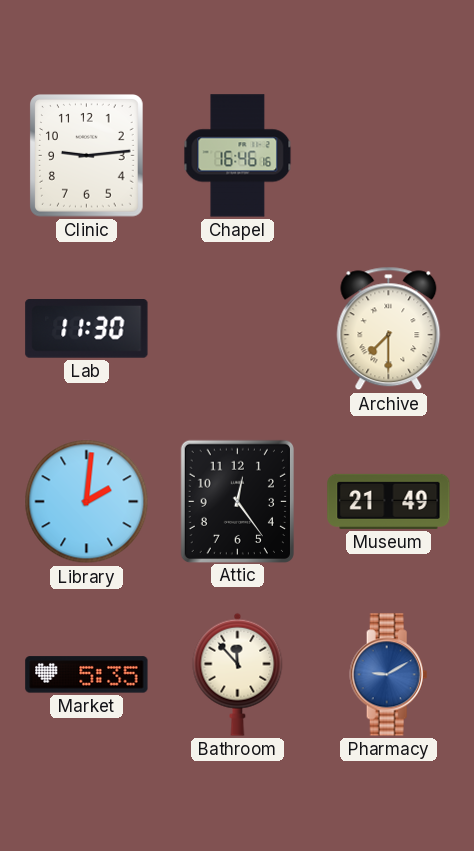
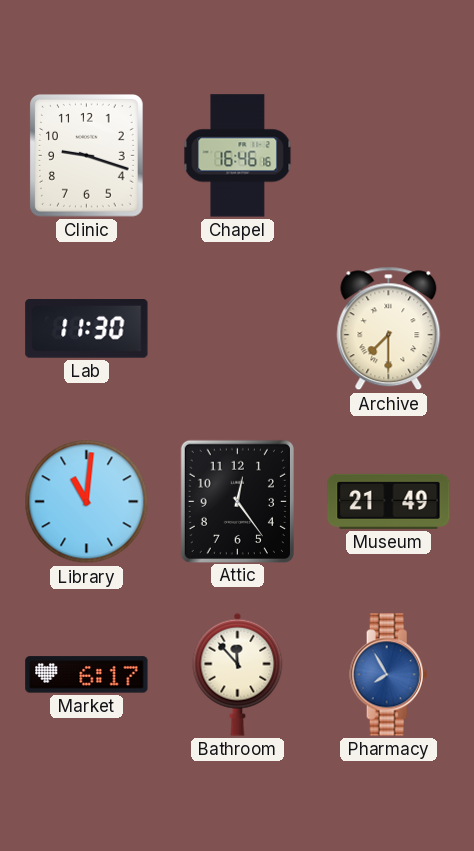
Clinic: 9:14 -> 9:18 (87, 156)
Library: 2:01 -> 11:01 (87, 502)
Market: 5:35 -> 6:17 (87, 675)
Pharmacy: 9:10 -> 7:55 (389, 675)
